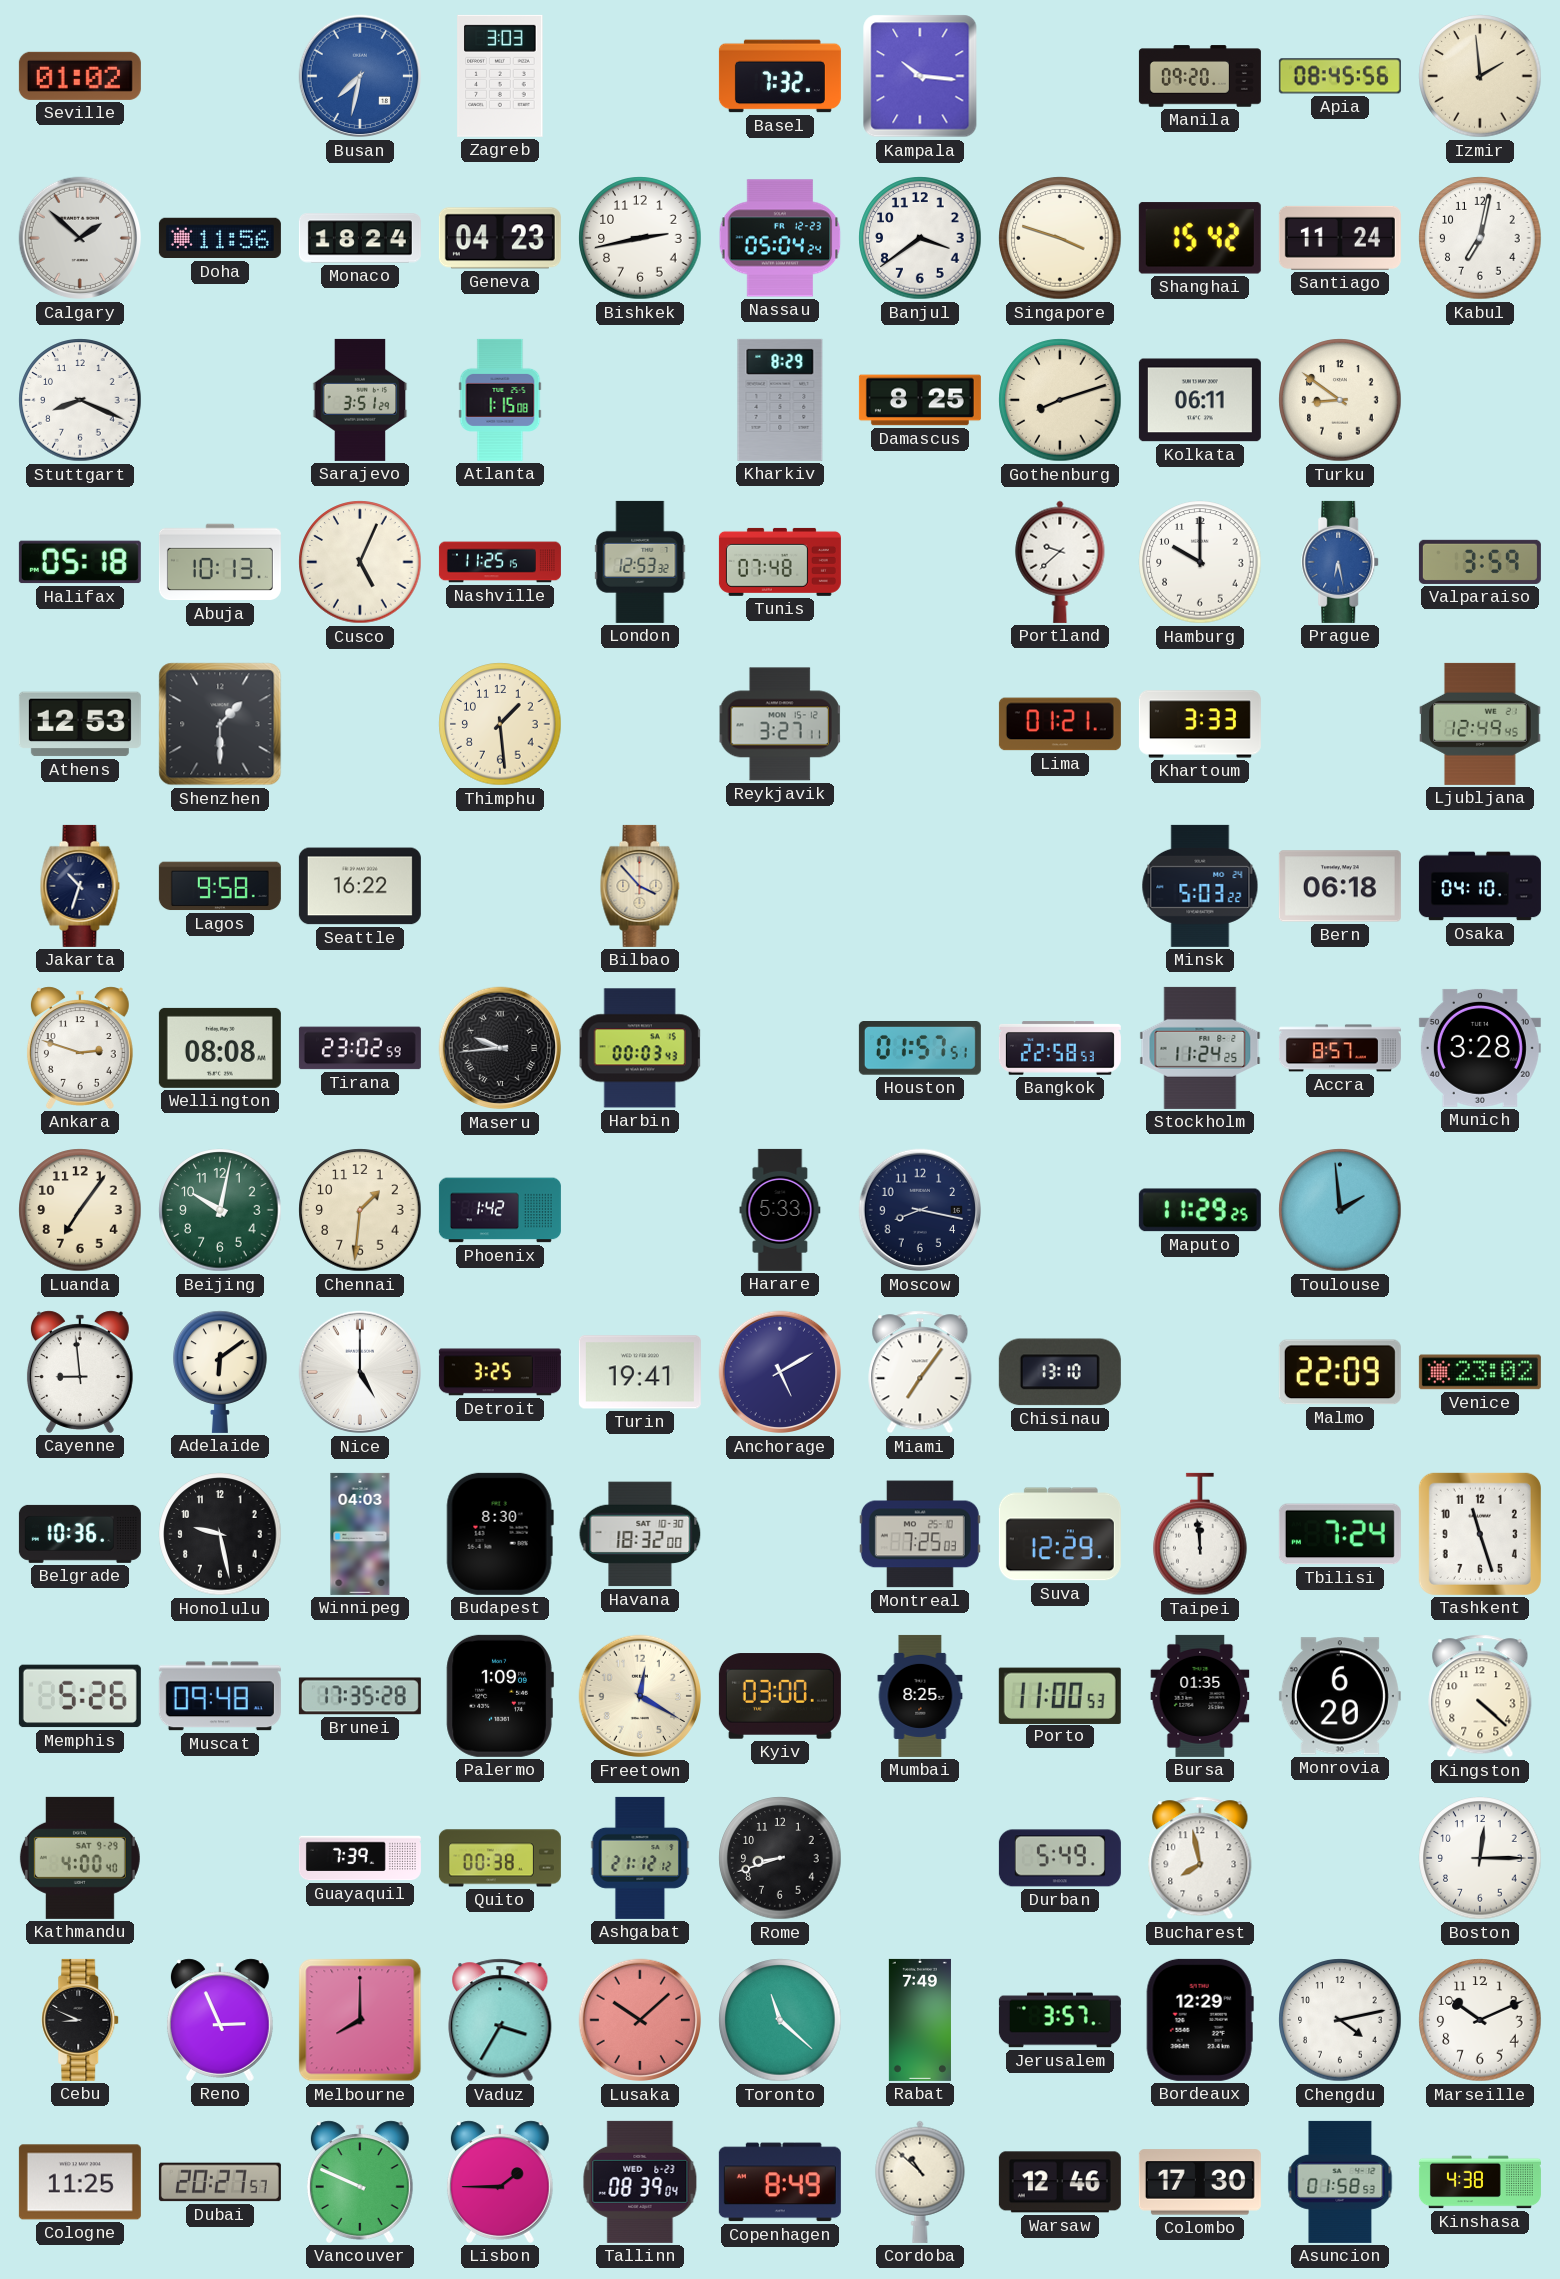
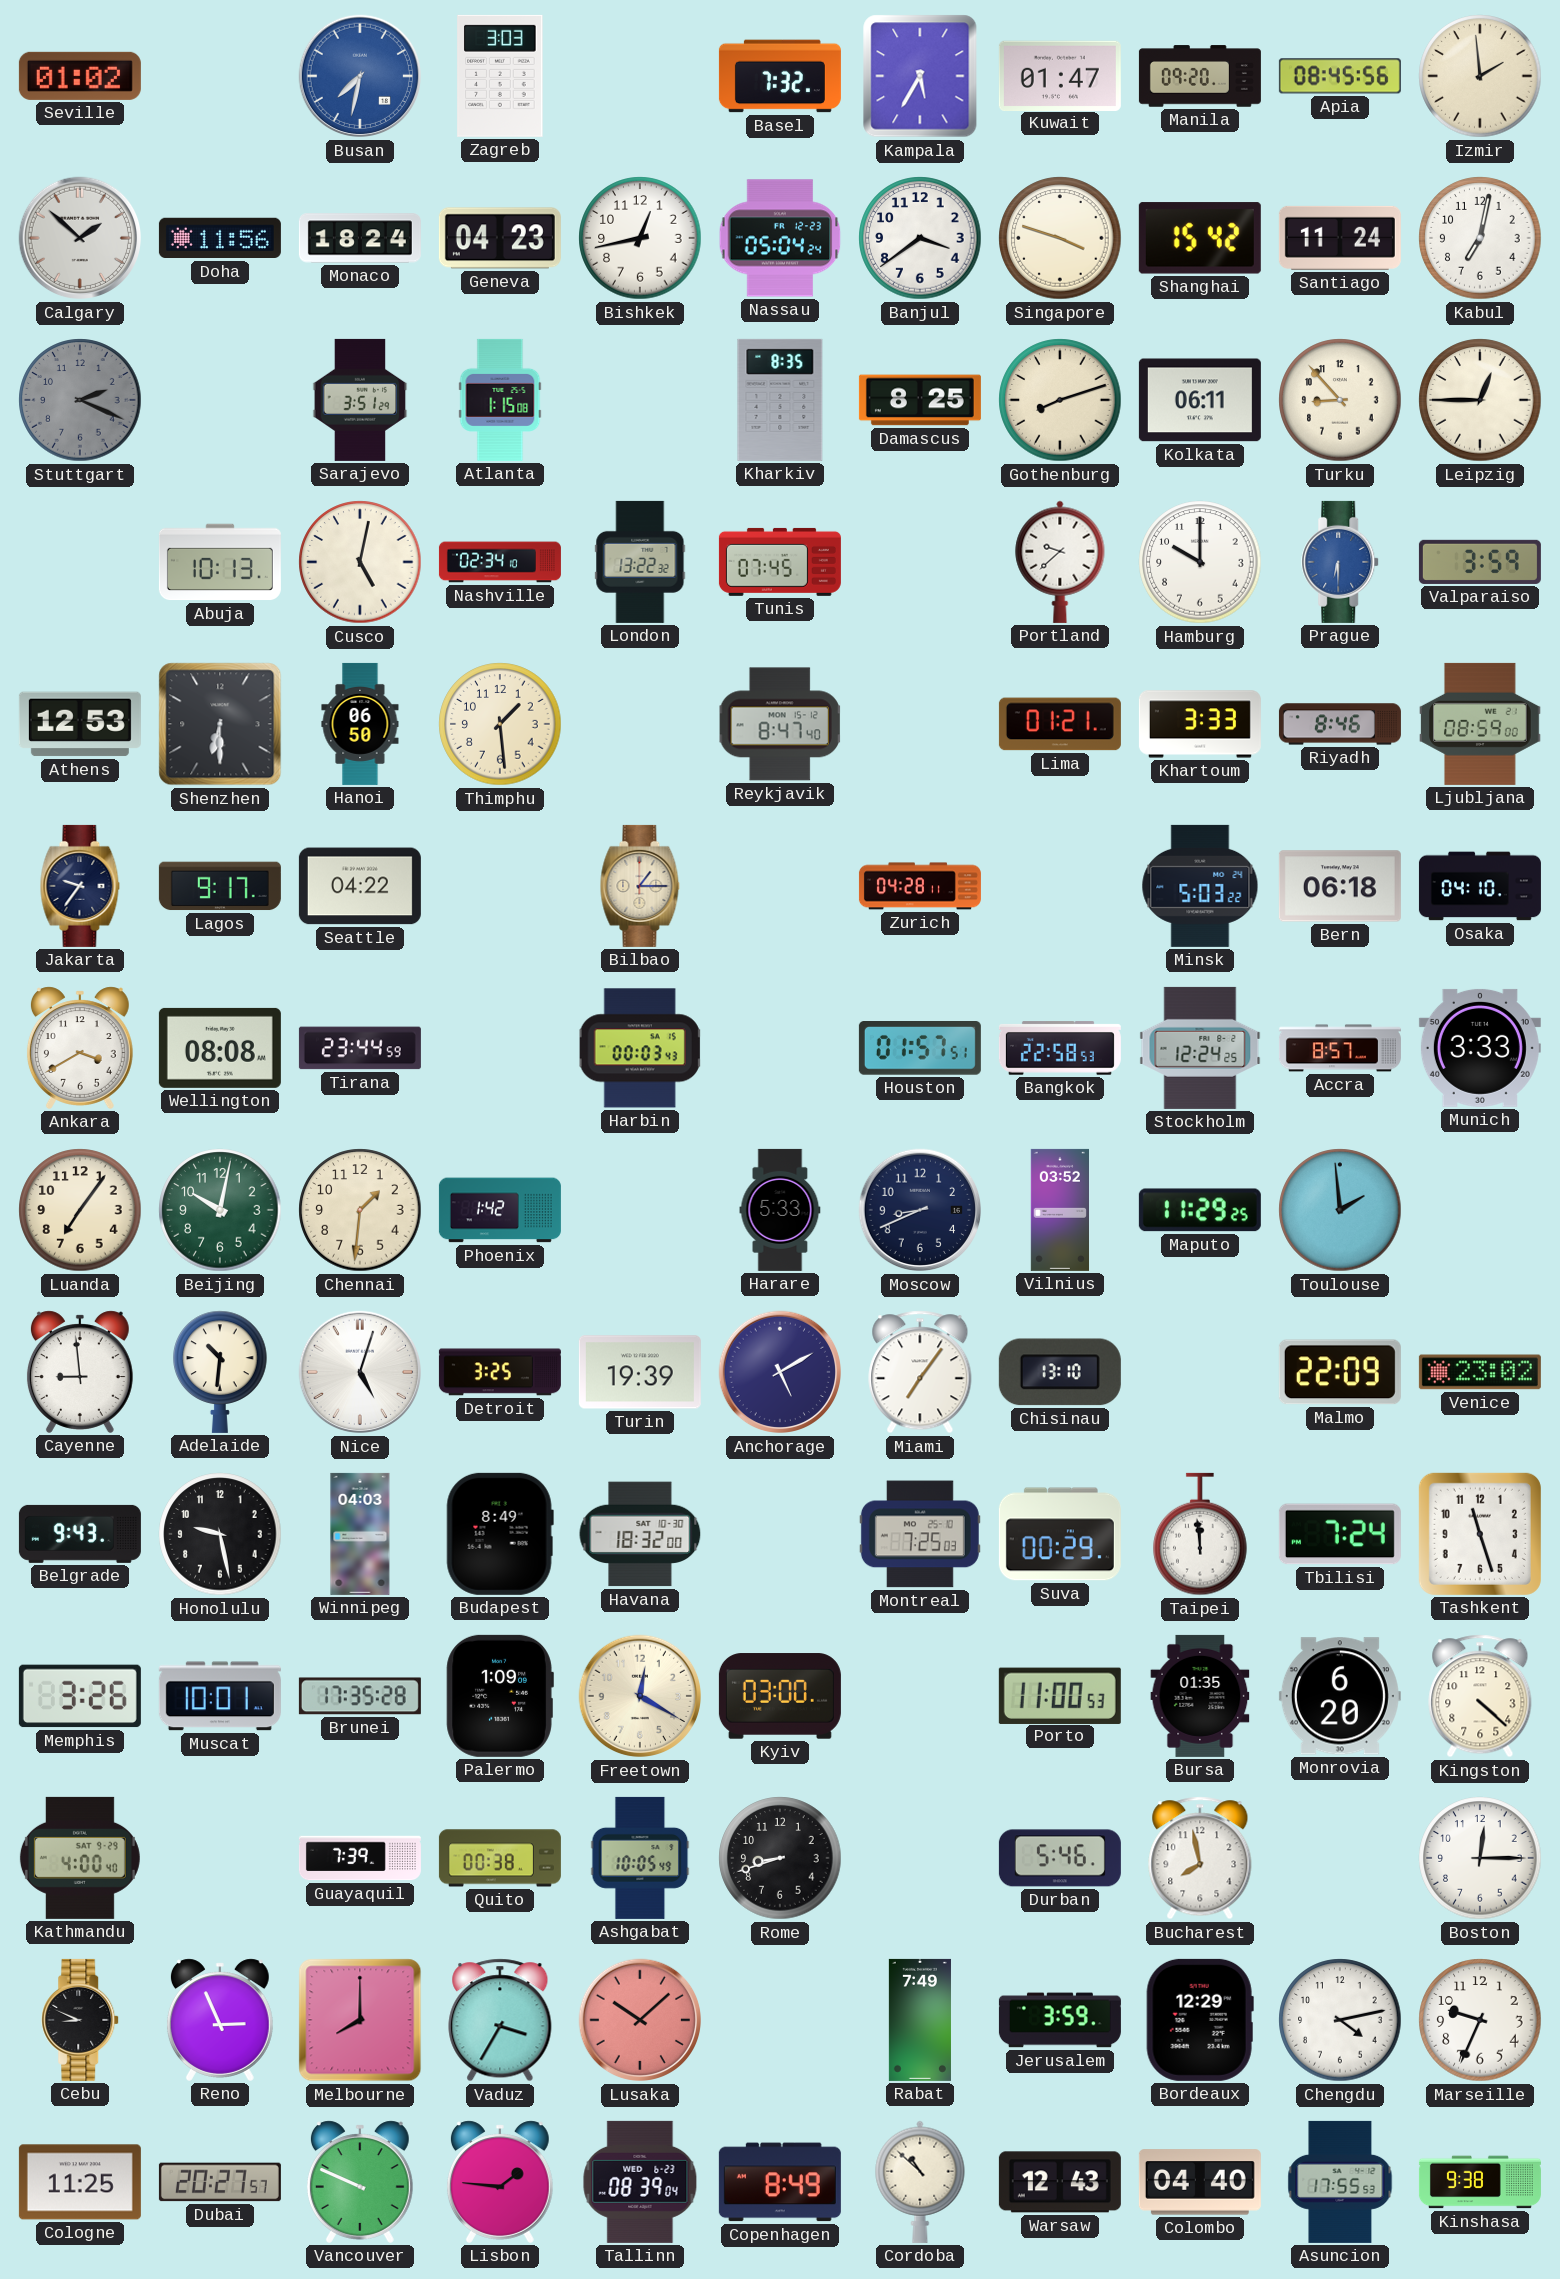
Kampala: 10:16 -> 5:35 (920, 76)
Kuwait: none -> 01:47 (1060, 75)
Bishkek: 2:43 -> 12:43 (640, 238)
Stuttgart: 8:19 -> 2:19 (80, 400)
Stuttgart dial: white -> grey (80, 400)
Kharkiv: 8:29 -> 8:35 (780, 400)
Turku: 8:51 -> 8:53 (1340, 400)
Leipzig: none -> 12:45 (1480, 400)
Halifax: 05:18 -> none (80, 562)
Cusco: 5:04 -> 5:02 (360, 562)
Nashville: 11:25 -> 02:34 (500, 562)
London: 12:53 -> 13:22 (640, 562)
Tunis: 07:48 -> 07:45 (780, 562)
Prague: 6:28 -> 6:30 (1341, 562)
Shenzhen: 1:30 -> 6:30 (220, 724)
Hanoi: none -> 06:50 (360, 724)
Reykjavik: 3:27 -> 8:47 (780, 724)
Riyadh: none -> 8:46 (1340, 724)
Ljubljana: 12:49 -> 08:59 (1481, 724)
Jakarta: 10:33 -> 9:36 (80, 886)
Lagos: 9:58 -> 9:17 (220, 886)
Seattle: 16:22 -> 04:22 (360, 886)
Bilbao: 3:53 -> 1:15 (640, 886)
Zurich: none -> 04:28 (920, 886)
Ankara: 2:48 -> 3:40 (80, 1048)
Tirana: 23:02 -> 23:44 (360, 1048)
Maseru: 9:44 -> none (500, 1048)
Stockholm: 11:24 -> 12:24 (1200, 1048)
Munich: 3:28 -> 3:33 (1480, 1048)
Moscow: 8:17 -> 8:41 (920, 1210)
Vilnius: none -> 03:52 (1059, 1210)
Adelaide: 6:09 -> 10:31 (220, 1372)
Nice: 5:00 -> 5:03 (360, 1372)
Turin: 19:41 -> 19:39 (640, 1372)
Belgrade: 10:36 -> 9:43 (80, 1534)
Budapest: 8:30 -> 8:49 (500, 1534)
Suva: 12:29 -> 00:29 (1060, 1534)
Memphis: 5:26 -> 3:26 (80, 1696)
Muscat: 09:48 -> 10:01 (220, 1696)
Mumbai: 8:25 -> none (920, 1696)
Ashgabat: 21:12 -> 10:05 (640, 1858)
Durban: 5:49 -> 5:46 (1060, 1858)
Toronto: 11:22 -> none (780, 2020)
Jerusalem: 3:57 -> 3:59 (1060, 2020)
Marseille: 10:11 -> 9:34 (1480, 2020)
Lisbon: 1:45 -> 1:46 (500, 2182)
Warsaw: 12:46 -> 12:43 (1060, 2182)
Colombo: 17:30 -> 04:40 (1200, 2182)
Asuncion: 01:58 -> 17:55 (1340, 2182)
Kinshasa: 4:38 -> 9:38 (1480, 2182)
